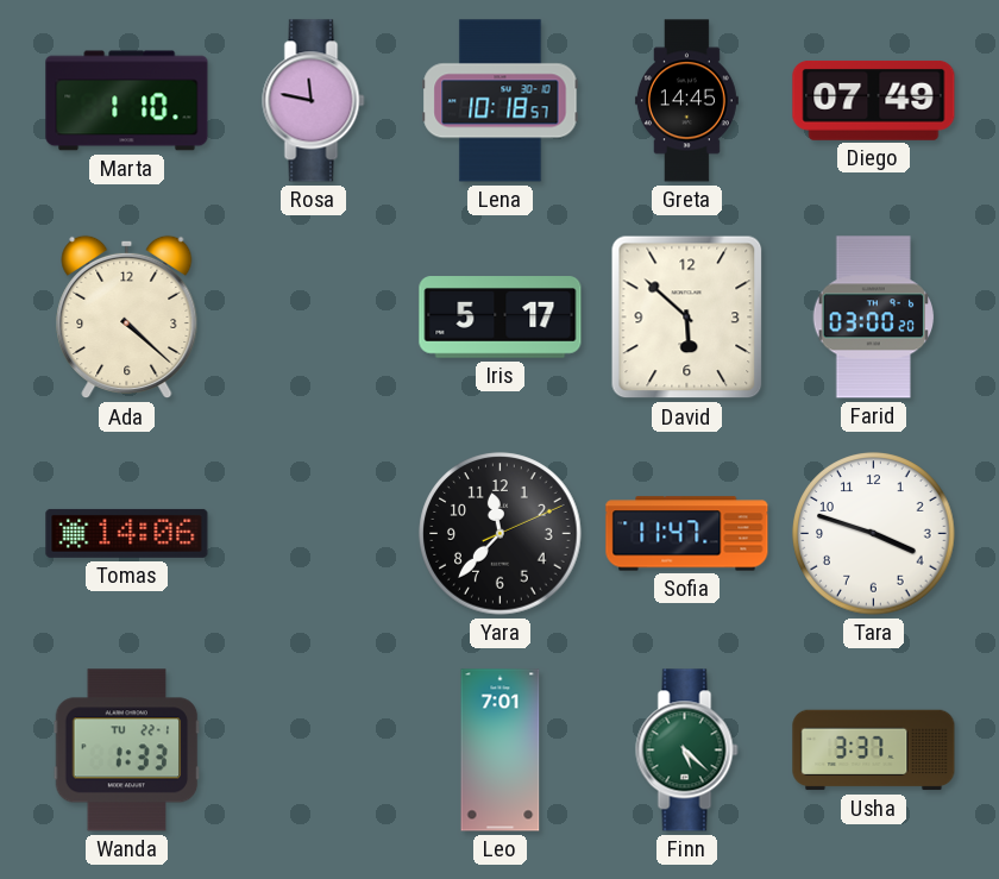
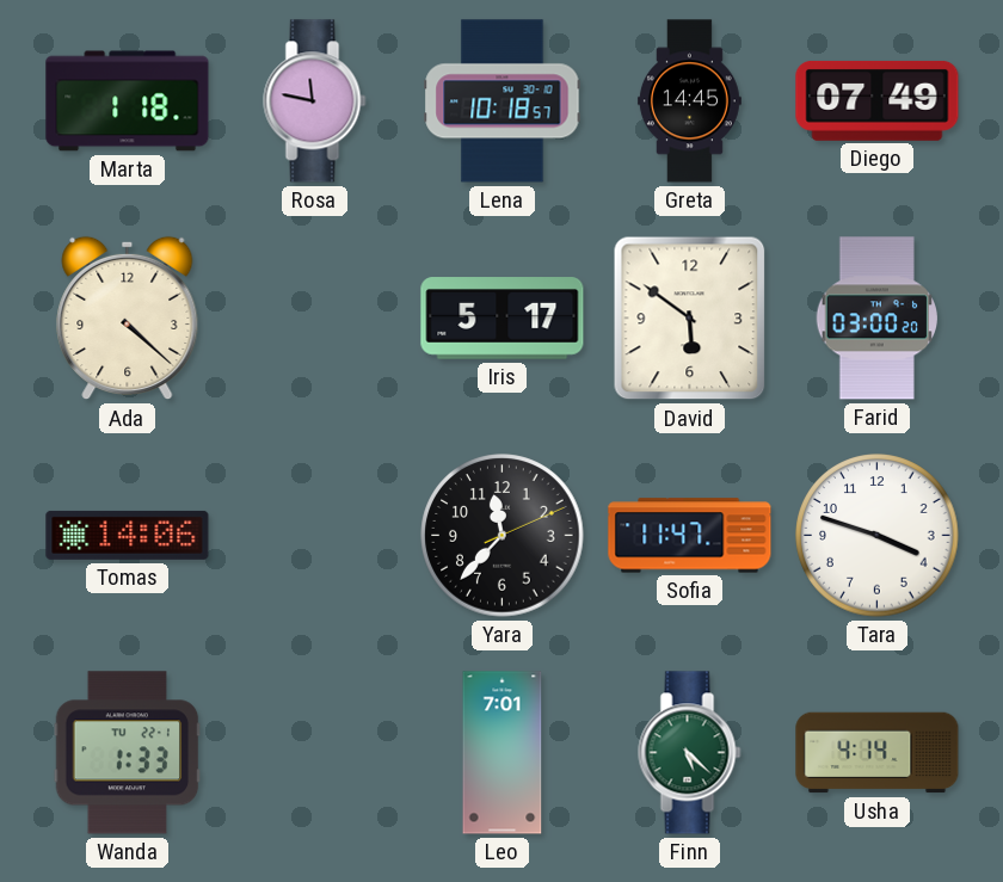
Marta: 1:10 -> 1:18 (128, 101)
David: 5:52 -> 5:51 (690, 319)
Usha: 3:37 -> 4:14 (878, 753)
